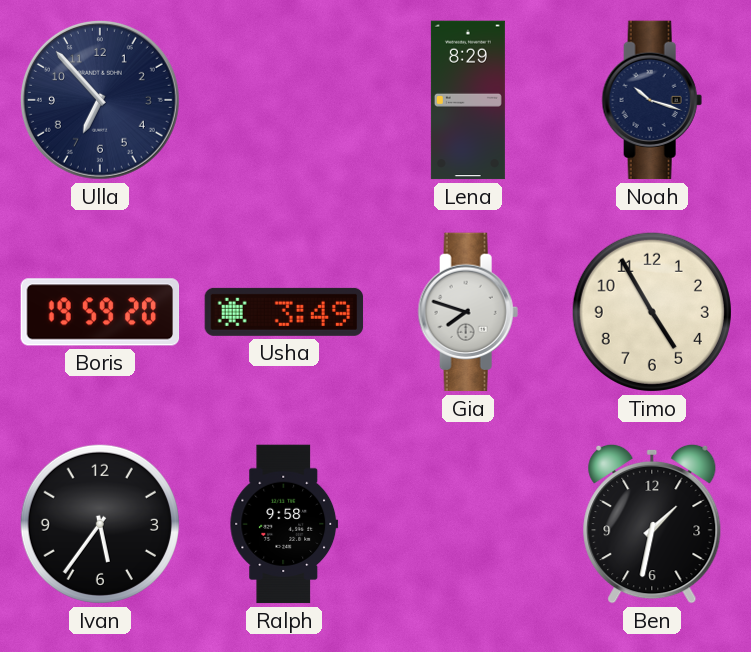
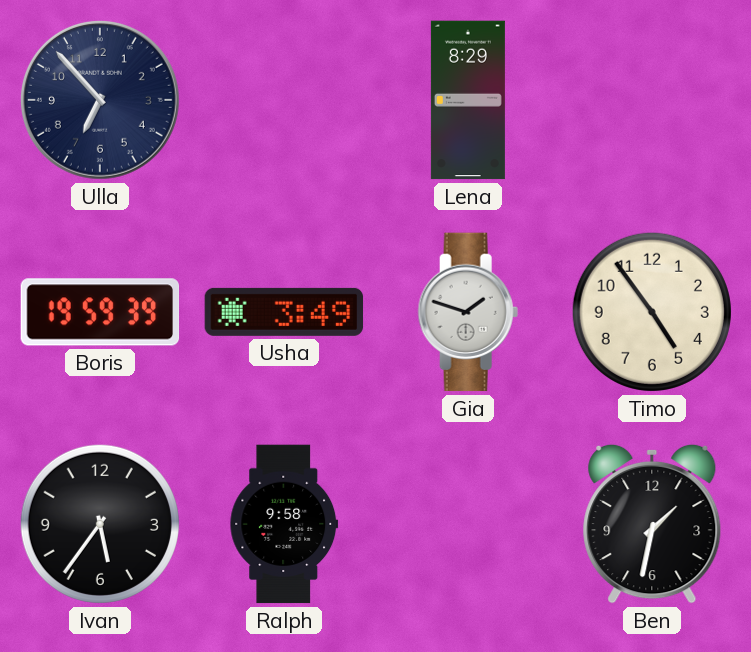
Noah: 10:18 -> none (652, 100)
Boris: 19:59:20 -> 19:59:39 (100, 312)
Gia: 7:48 -> 1:48 (468, 312)
Timo: 4:55 -> 4:54 (652, 312)
